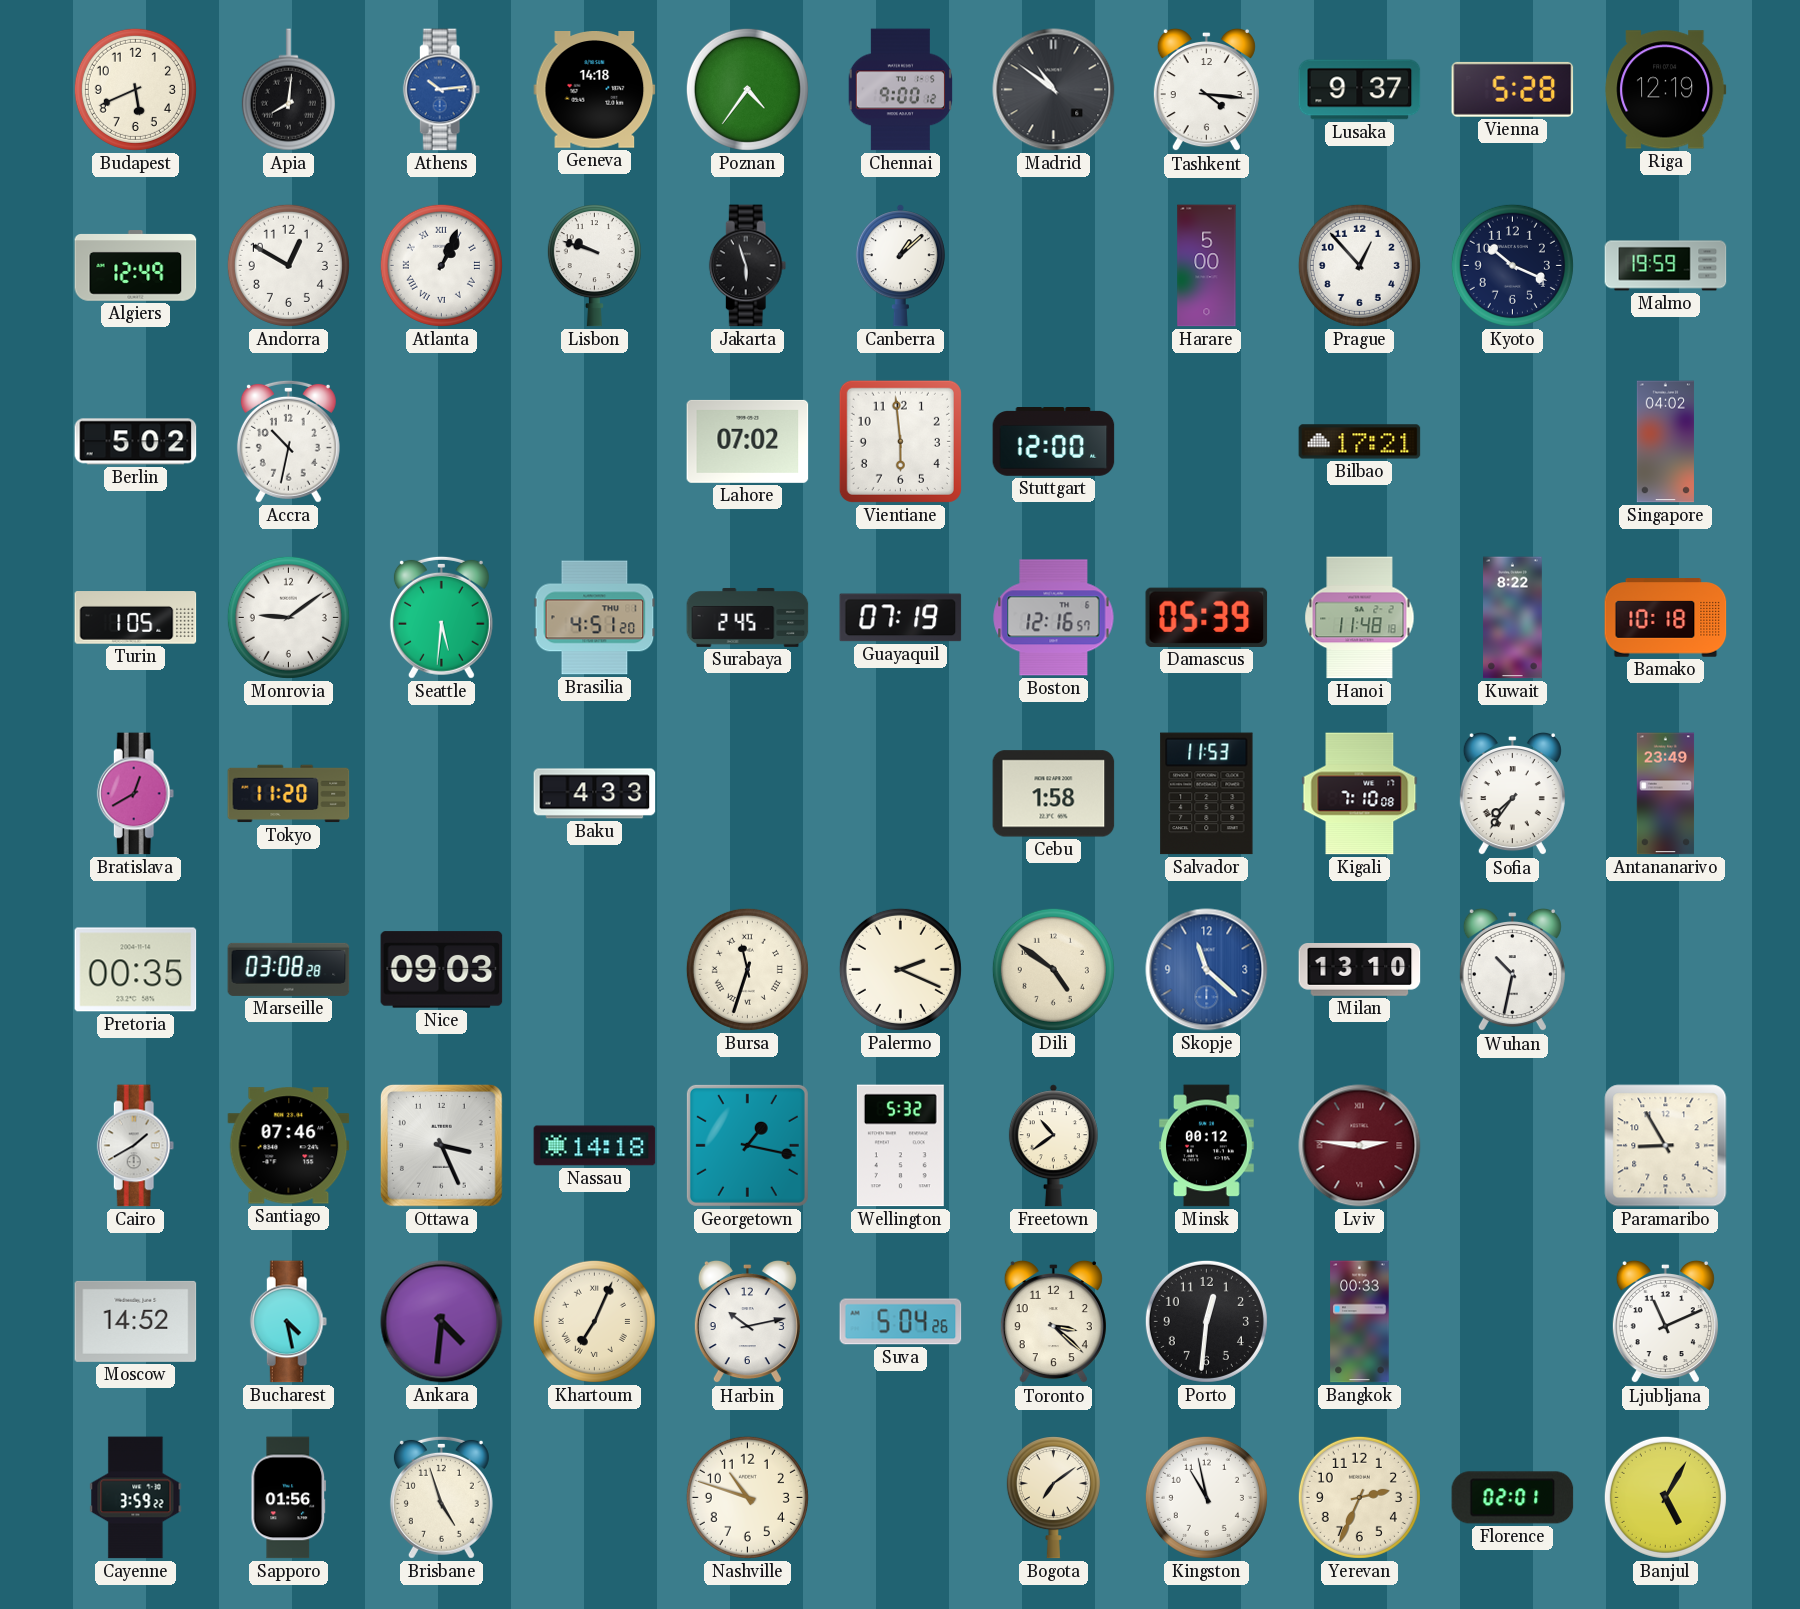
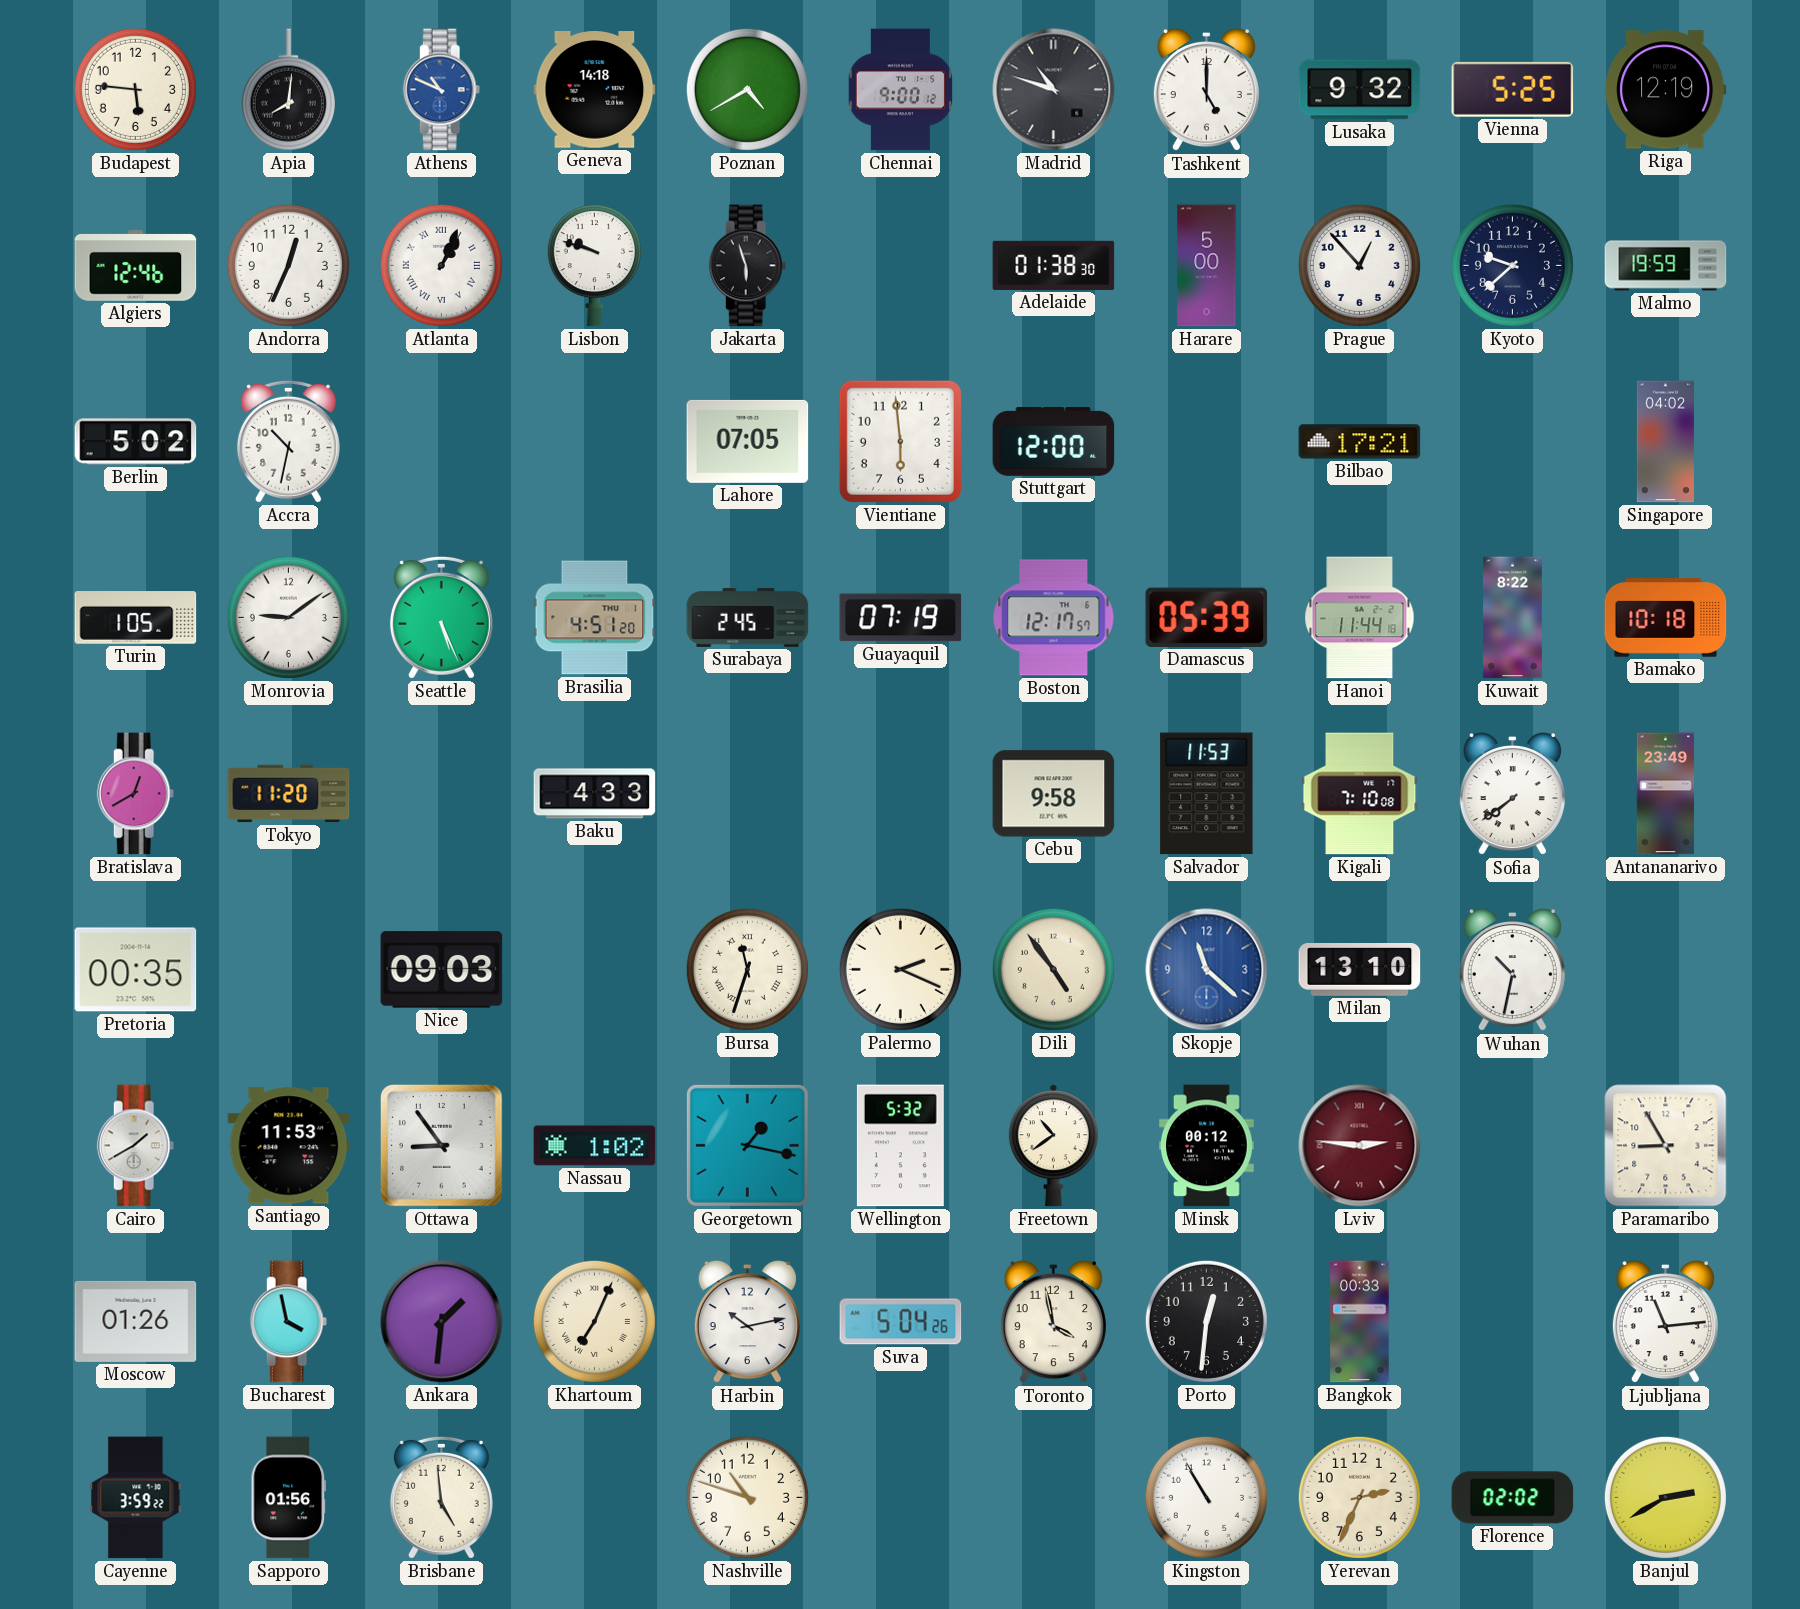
Budapest: 5:41 -> 5:46 (135, 89)
Athens: 10:14 -> 10:49 (442, 90)
Poznan: 4:36 -> 4:40 (747, 89)
Madrid: 10:51 -> 10:48 (1054, 90)
Tashkent: 4:16 -> 5:00 (1206, 90)
Lusaka: 9:37 -> 9:32 (1360, 90)
Vienna: 5:28 -> 5:25 (1513, 89)
Algiers: 12:49 -> 12:46 (136, 266)
Andorra: 12:50 -> 12:34 (288, 265)
Canberra: 1:08 -> none (900, 266)
Adelaide: none -> 01:38 (1054, 265)
Kyoto: 10:19 -> 9:38 (1512, 265)
Lahore: 07:02 -> 07:05 (748, 441)
Seattle: 5:31 -> 5:26 (441, 617)
Boston: 12:16 -> 12:17 (1054, 618)
Hanoi: 11:48 -> 11:44 (1360, 618)
Cebu: 1:58 -> 9:58 (1054, 794)
Sofia: 7:36 -> 7:39 (1512, 794)
Marseille: 03:08 -> none (289, 969)
Dili: 4:51 -> 4:54 (1053, 969)
Santiago: 07:46 -> 11:53 (289, 1146)
Ottawa: 3:26 -> 8:54 (442, 1146)
Nassau: 14:18 -> 1:02 (595, 1146)
Moscow: 14:52 -> 01:26 (136, 1321)
Bucharest: 4:28 -> 3:58 (289, 1322)
Ankara: 4:31 -> 1:31 (442, 1322)
Toronto: 3:22 -> 3:58 (1053, 1322)
Ljubljana: 11:11 -> 11:14 (1665, 1322)
Brisbane: 4:57 -> 4:59 (441, 1497)
Bogota: 7:09 -> none (1053, 1498)
Kingston: 10:58 -> 10:55 (1206, 1497)
Florence: 02:01 -> 02:02 (1513, 1498)
Banjul: 5:05 -> 2:40 (1665, 1497)
